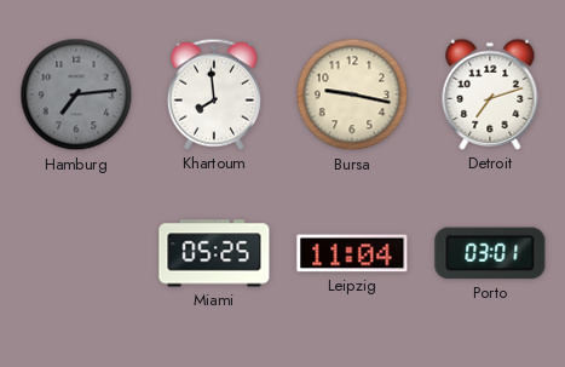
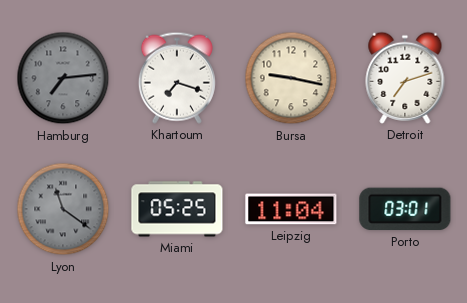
Khartoum: 7:59 -> 7:18 (177, 78)
Lyon: none -> 11:21 (63, 209)
